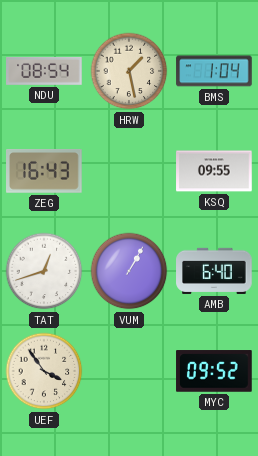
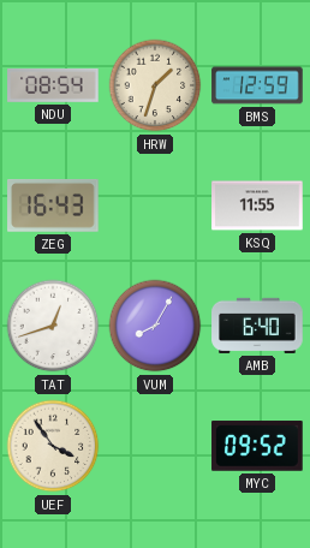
HRW: 1:28 -> 1:33 (155, 85)
BMS: 1:04 -> 12:59 (257, 85)
KSQ: 09:55 -> 11:55 (257, 205)
VUM: 1:05 -> 8:05 (155, 326)
